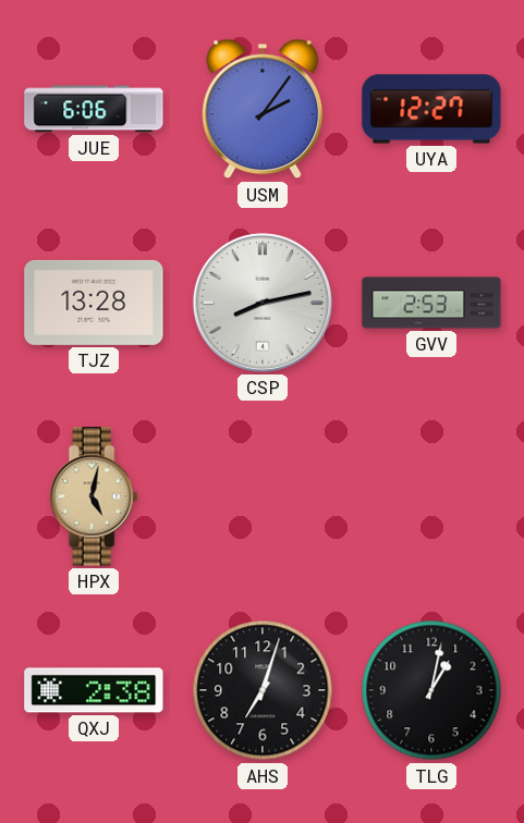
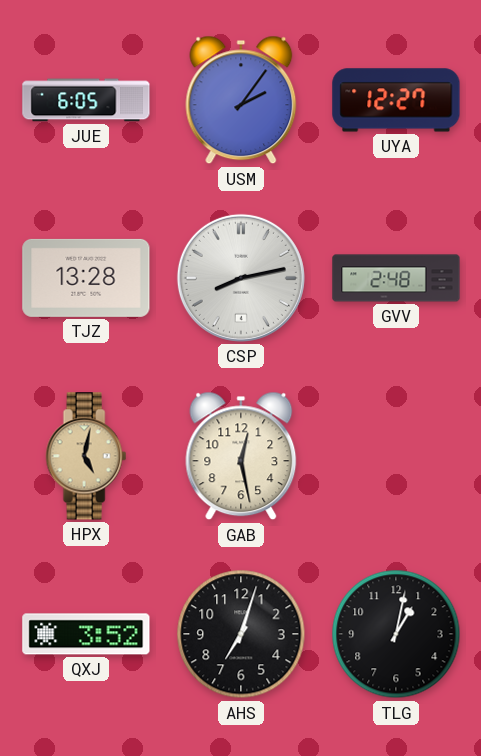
JUE: 6:06 -> 6:05 (86, 100)
GVV: 2:53 -> 2:48 (396, 278)
GAB: none -> 12:28 (241, 456)
QXJ: 2:38 -> 3:52 (86, 634)
